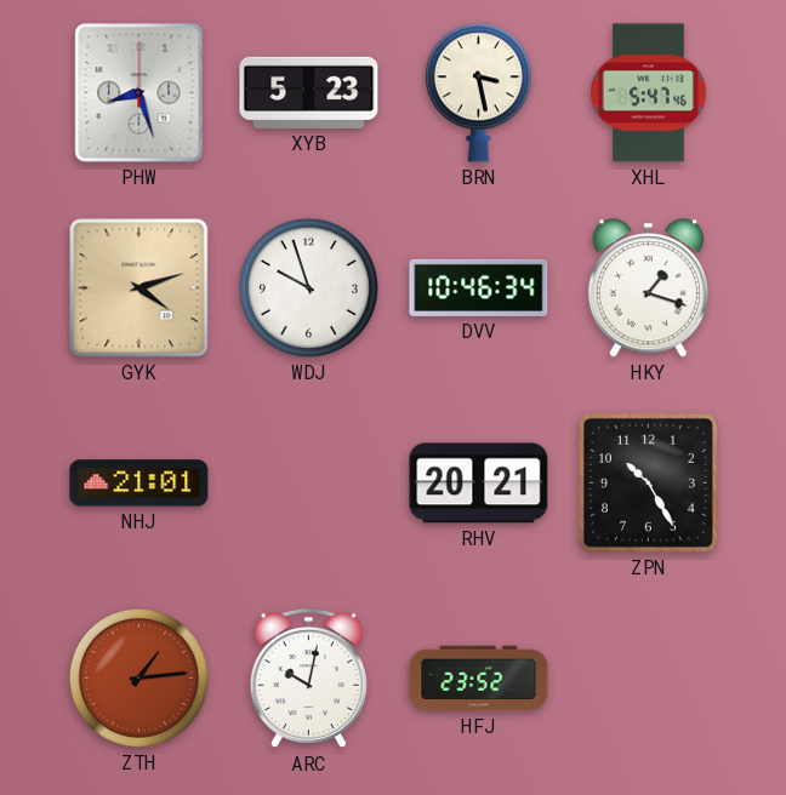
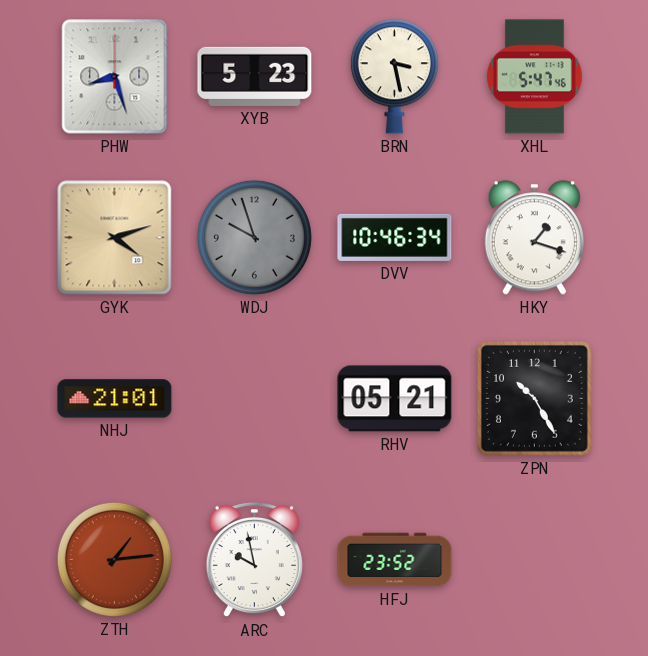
WDJ dial: white -> grey (254, 237)
RHV: 20:21 -> 05:21 (395, 399)
ARC: 10:02 -> 9:58 (254, 560)
